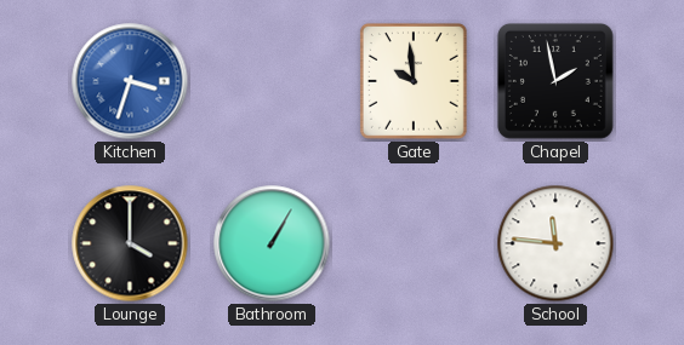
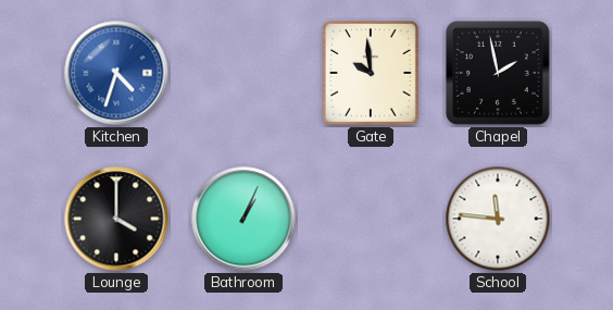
Kitchen: 3:33 -> 4:33 (116, 73)
Bathroom: 1:05 -> 1:04 (243, 219)
